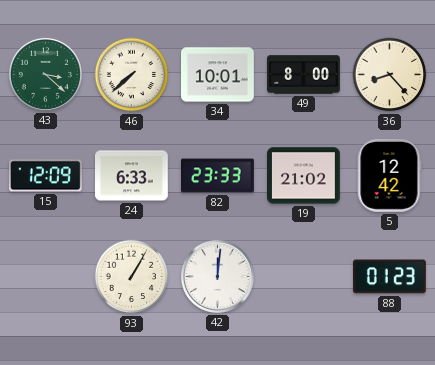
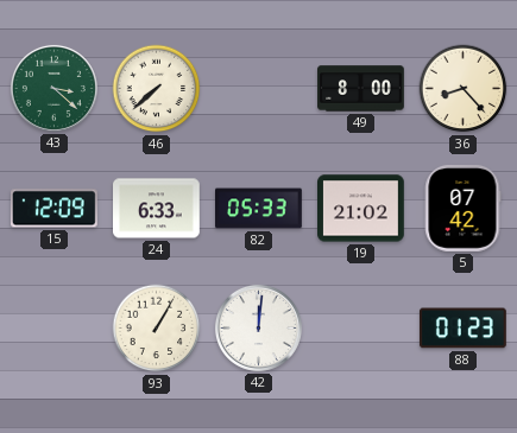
34: 10:01 -> none (218, 75)
82: 23:33 -> 05:33 (259, 209)
5: 12:42 -> 07:42 (464, 209)
